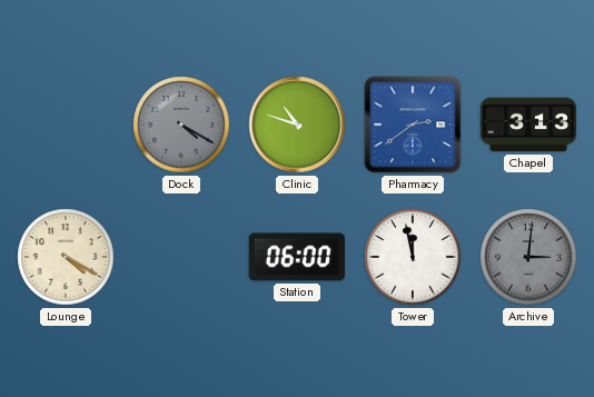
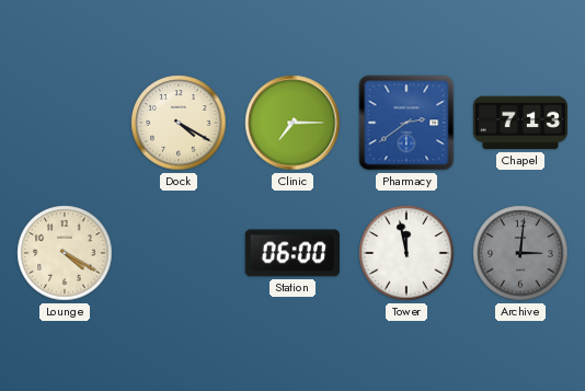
Dock dial: grey -> cream (179, 123)
Clinic: 10:48 -> 7:15 (292, 123)
Chapel: 3:13 -> 7:13 (519, 123)
